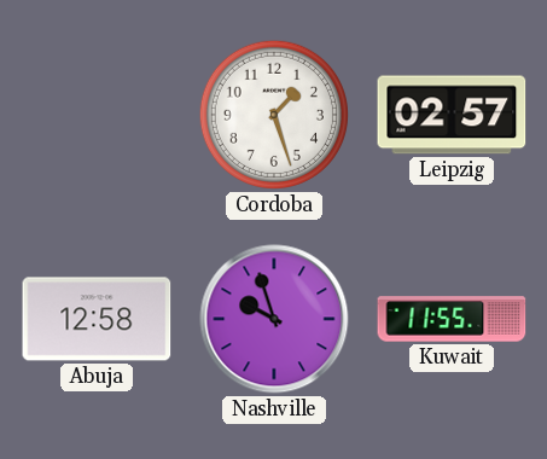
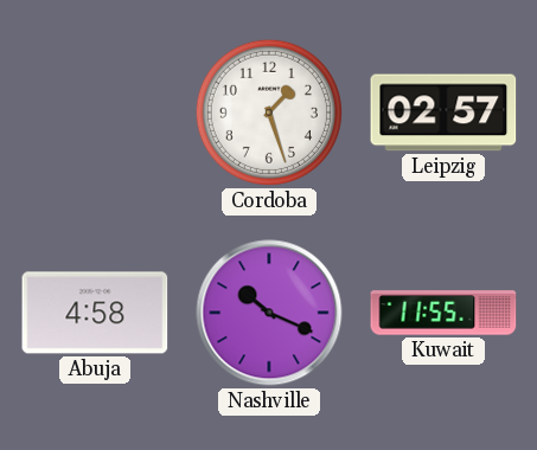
Abuja: 12:58 -> 4:58 (95, 313)
Nashville: 9:57 -> 10:19 (269, 313)
